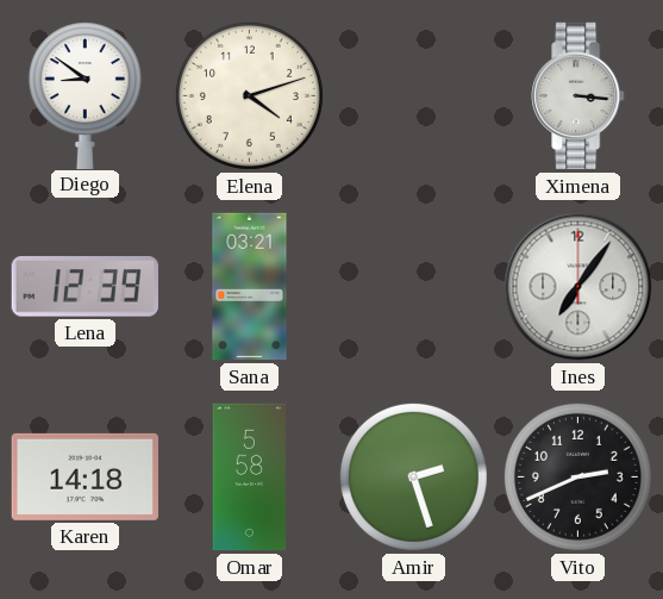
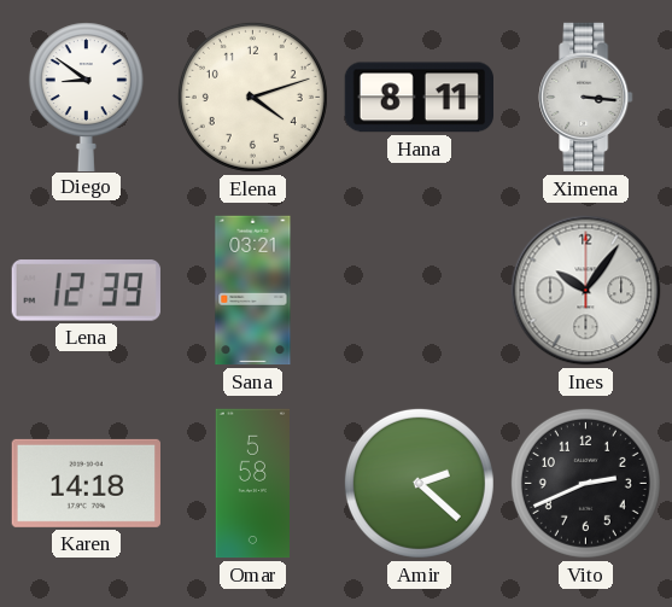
Hana: none -> 8:11 (419, 98)
Ines: 7:06 -> 10:06 (586, 291)
Amir: 2:27 -> 2:22 (419, 483)
